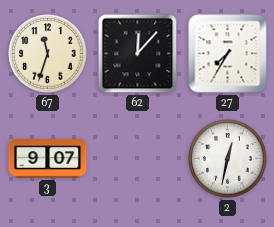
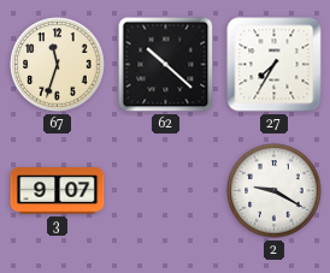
62: 12:07 -> 10:22 (166, 65)
2: 12:32 -> 9:20 (275, 191)
